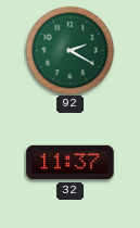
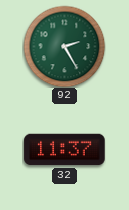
92: 2:20 -> 2:25 (64, 46)
